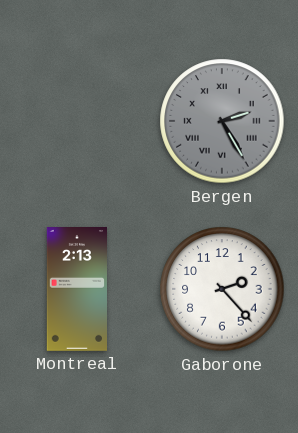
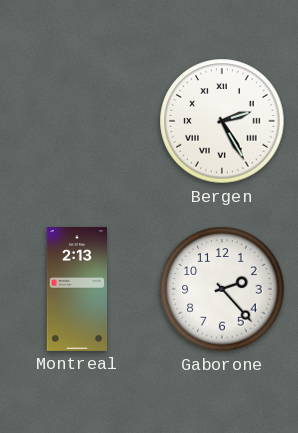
Bergen dial: grey -> white (222, 121)
